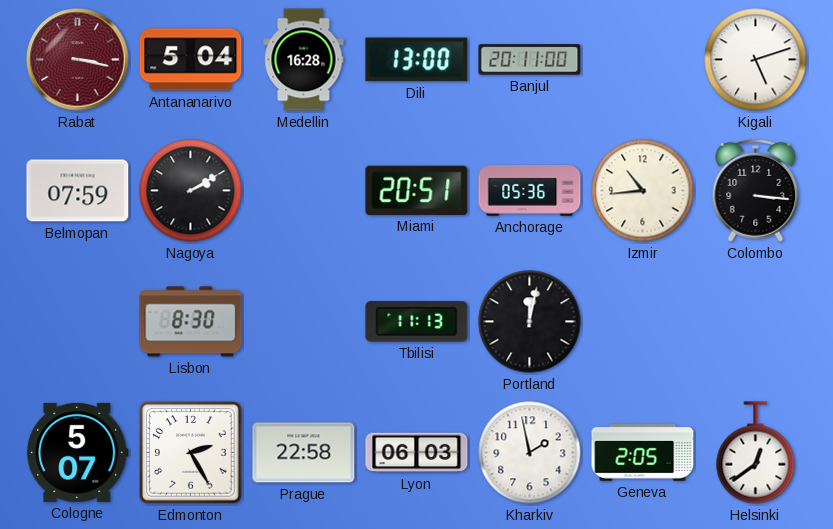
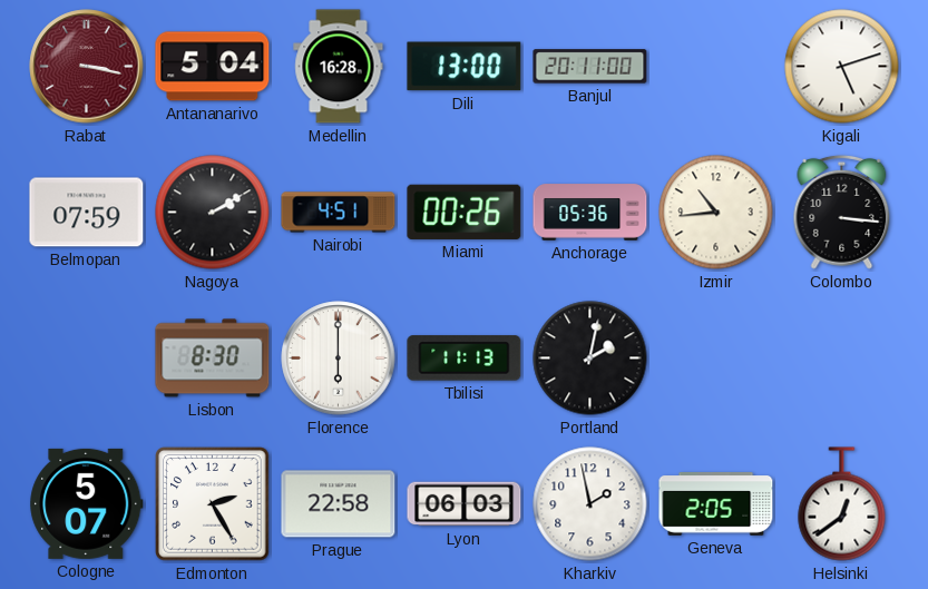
Nairobi: none -> 4:51 (339, 213)
Miami: 20:51 -> 00:26 (465, 212)
Florence: none -> 6:00 (339, 359)
Portland: 12:02 -> 2:02 (590, 359)
